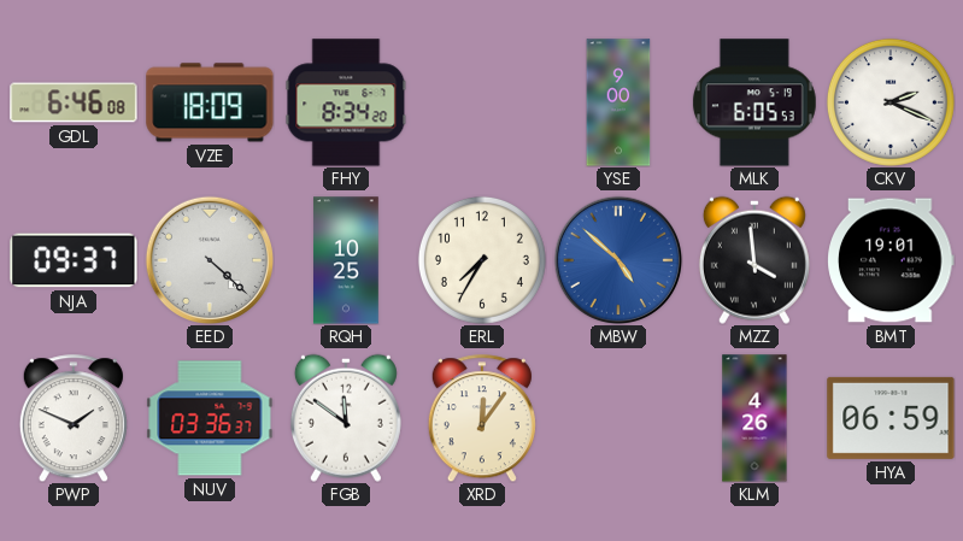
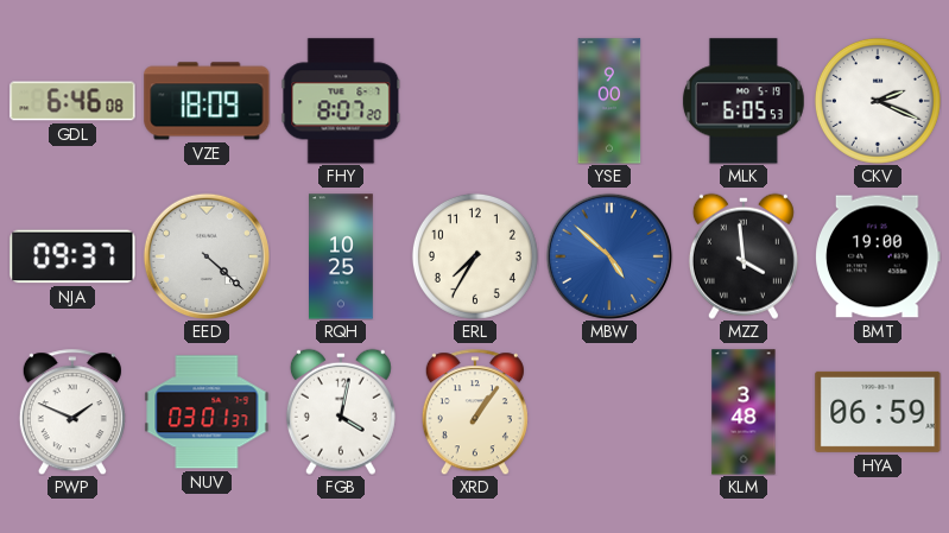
FHY: 8:34 -> 8:07 (341, 101)
BMT: 19:01 -> 19:00 (878, 256)
NUV: 03:36 -> 03:01 (207, 412)
FGB: 11:51 -> 4:02 (341, 412)
XRD: 12:06 -> 1:06 (475, 412)
KLM: 4:26 -> 3:48 (744, 412)
